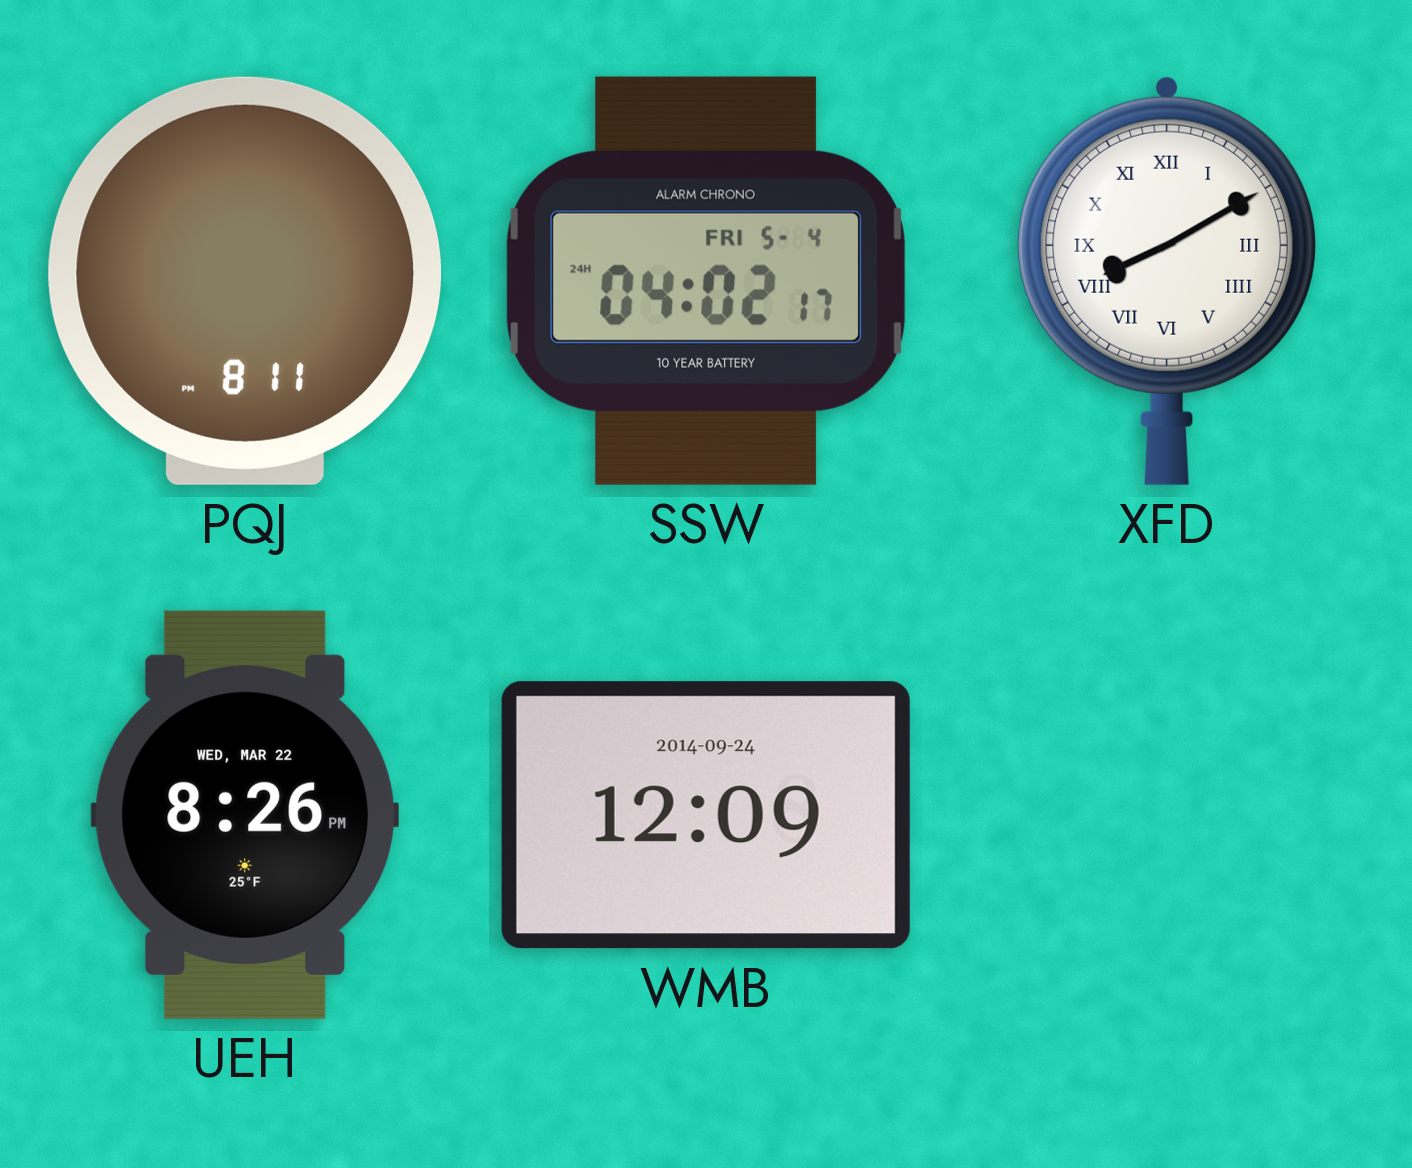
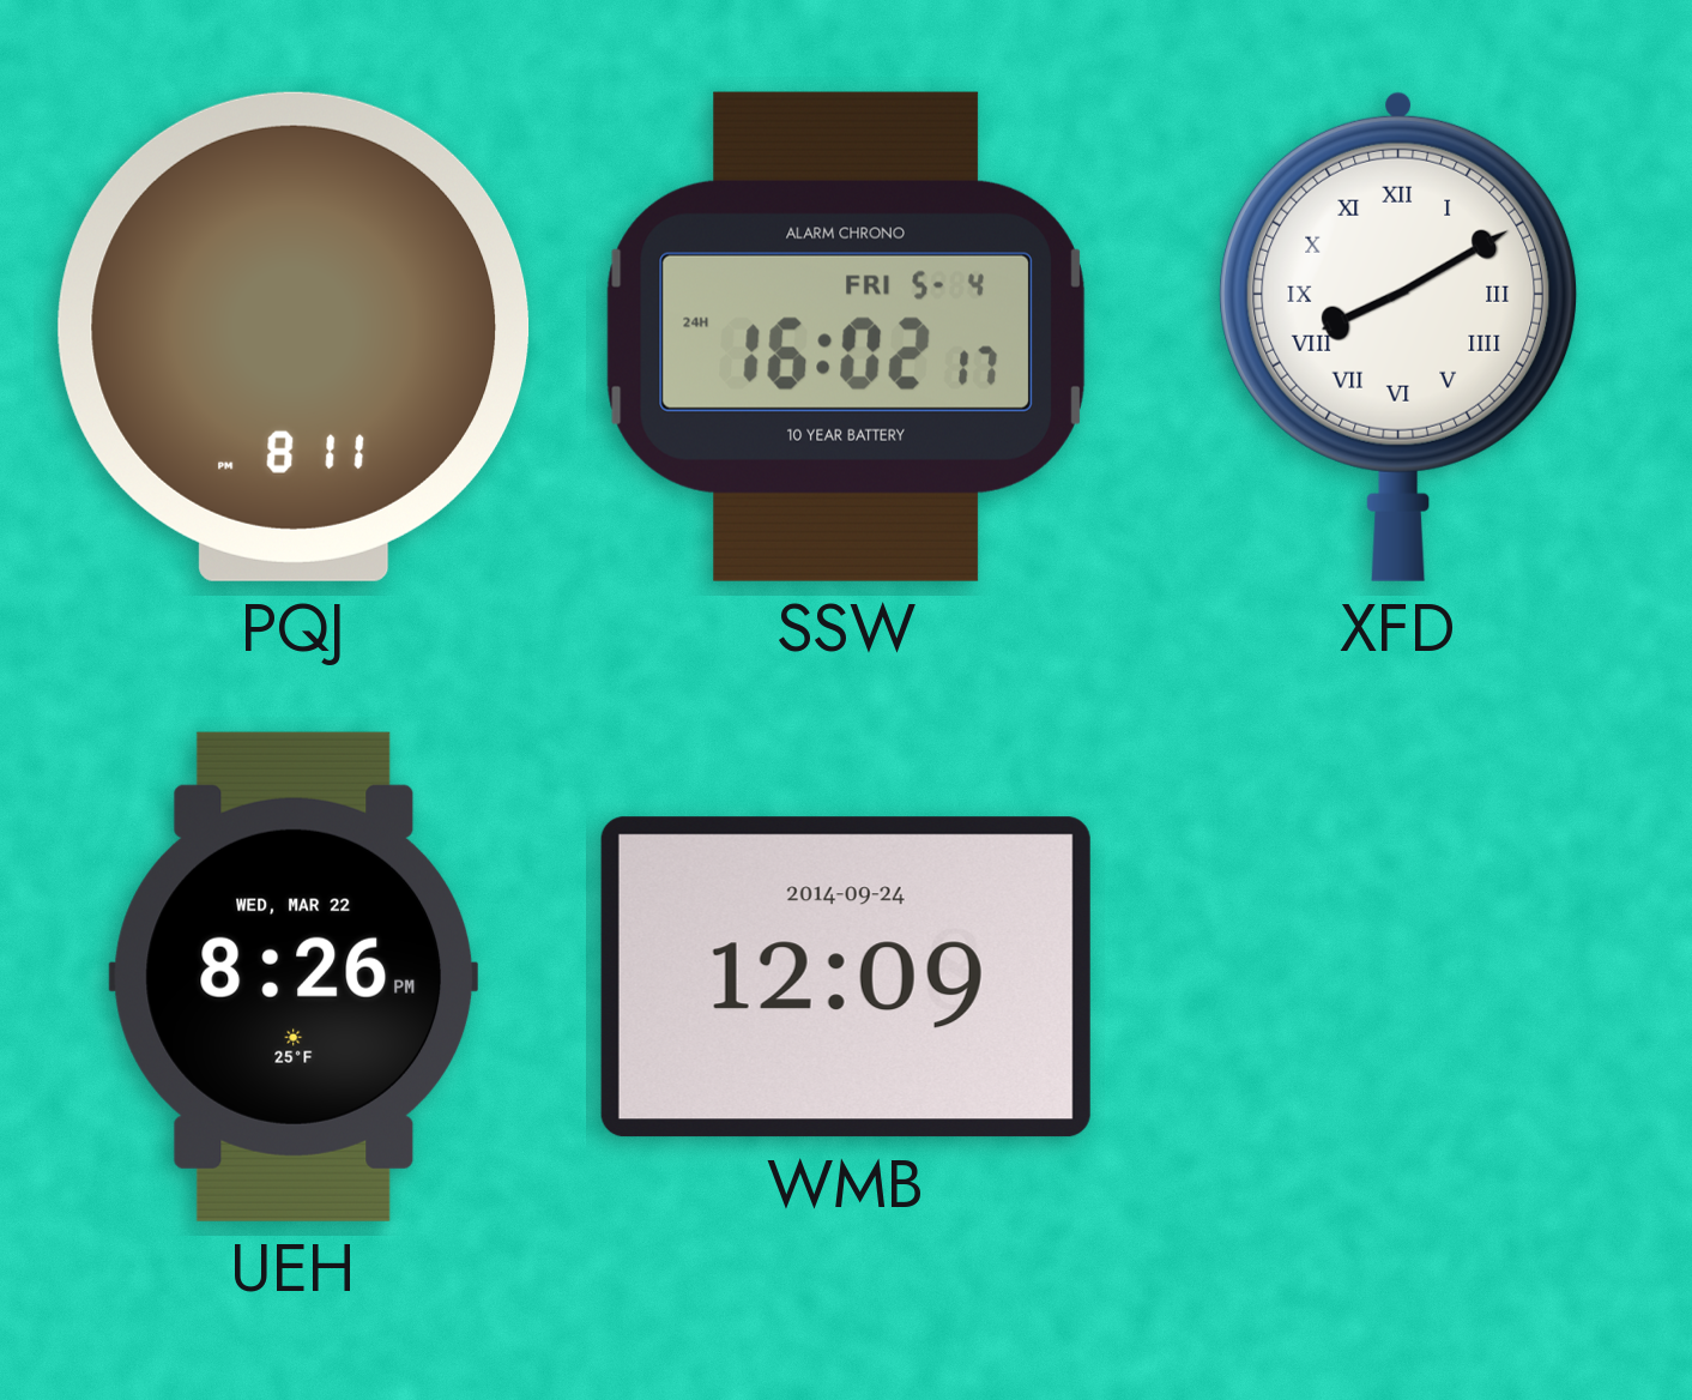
SSW: 04:02 -> 16:02 (846, 337)
